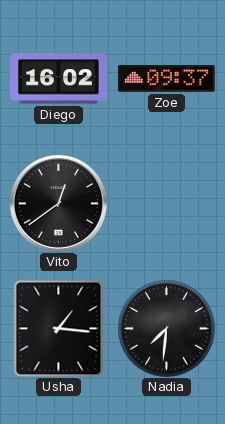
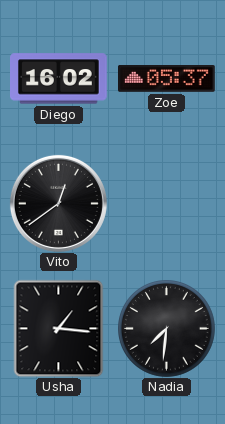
Zoe: 09:37 -> 05:37 (167, 79)
